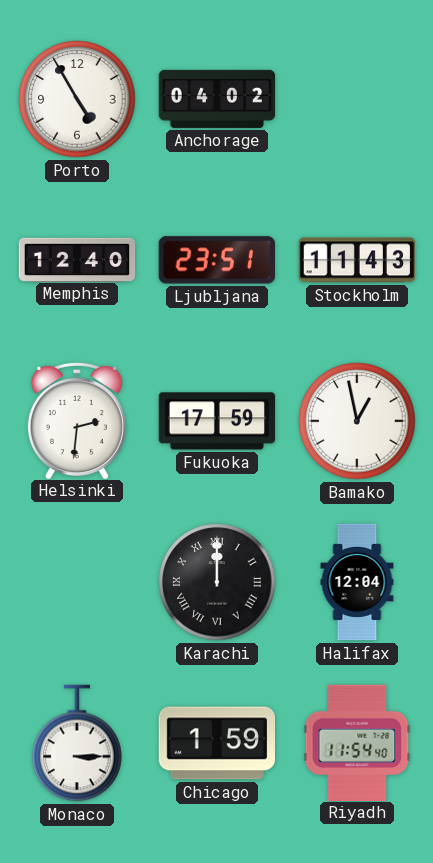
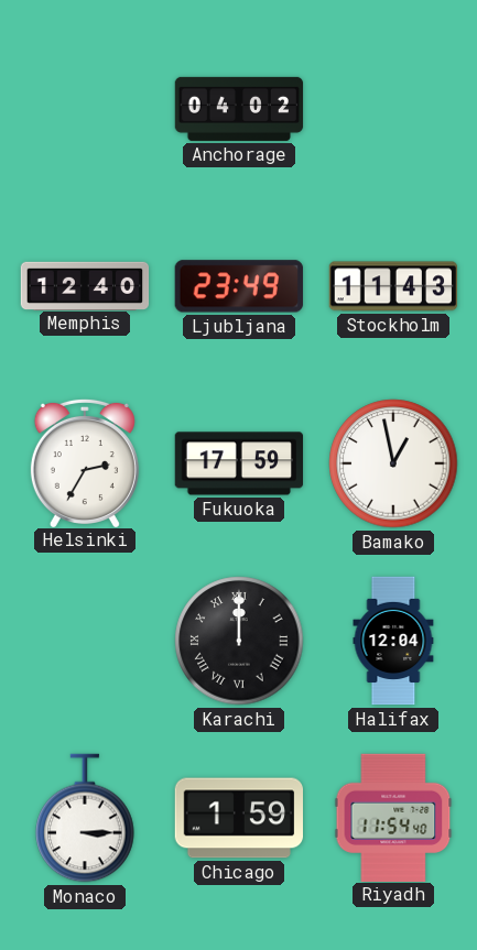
Porto: 4:55 -> none (77, 99)
Ljubljana: 23:51 -> 23:49 (239, 286)
Helsinki: 2:31 -> 2:35 (85, 462)
